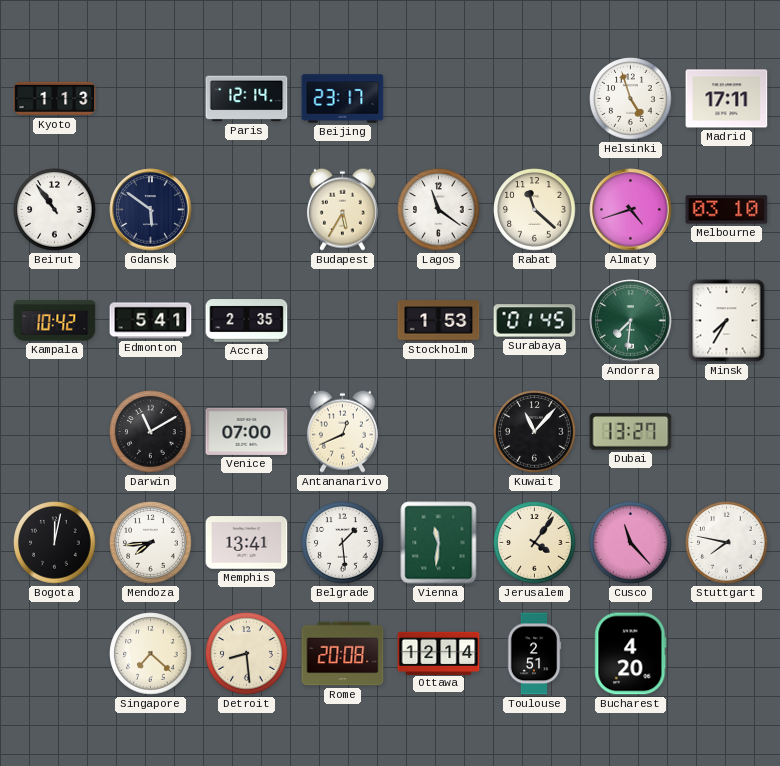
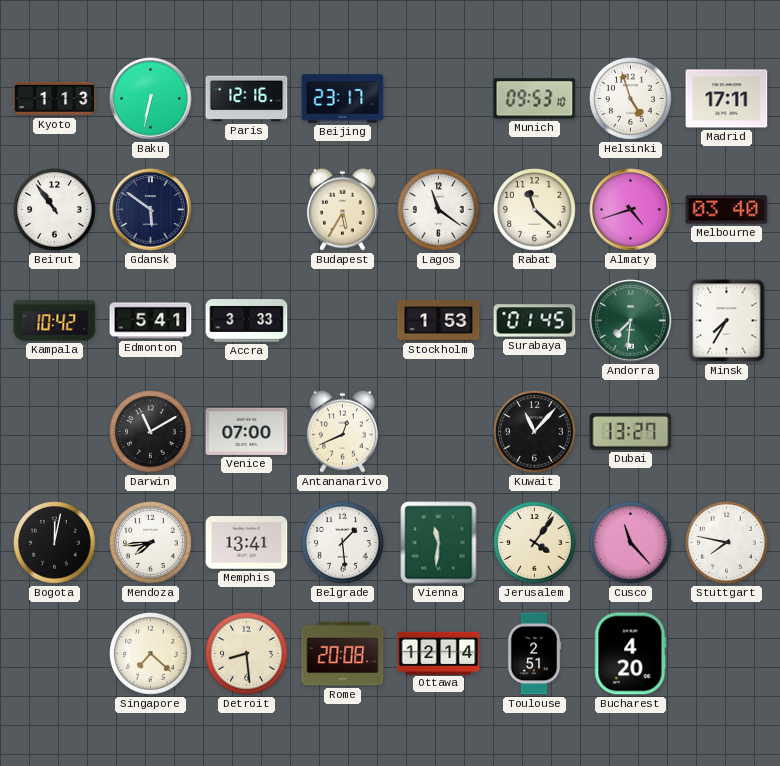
Baku: none -> 6:32 (151, 99)
Paris: 12:14 -> 12:16 (247, 99)
Munich: none -> 09:53 (535, 99)
Melbourne: 03:10 -> 03:40 (727, 210)
Accra: 2:35 -> 3:33 (247, 321)
